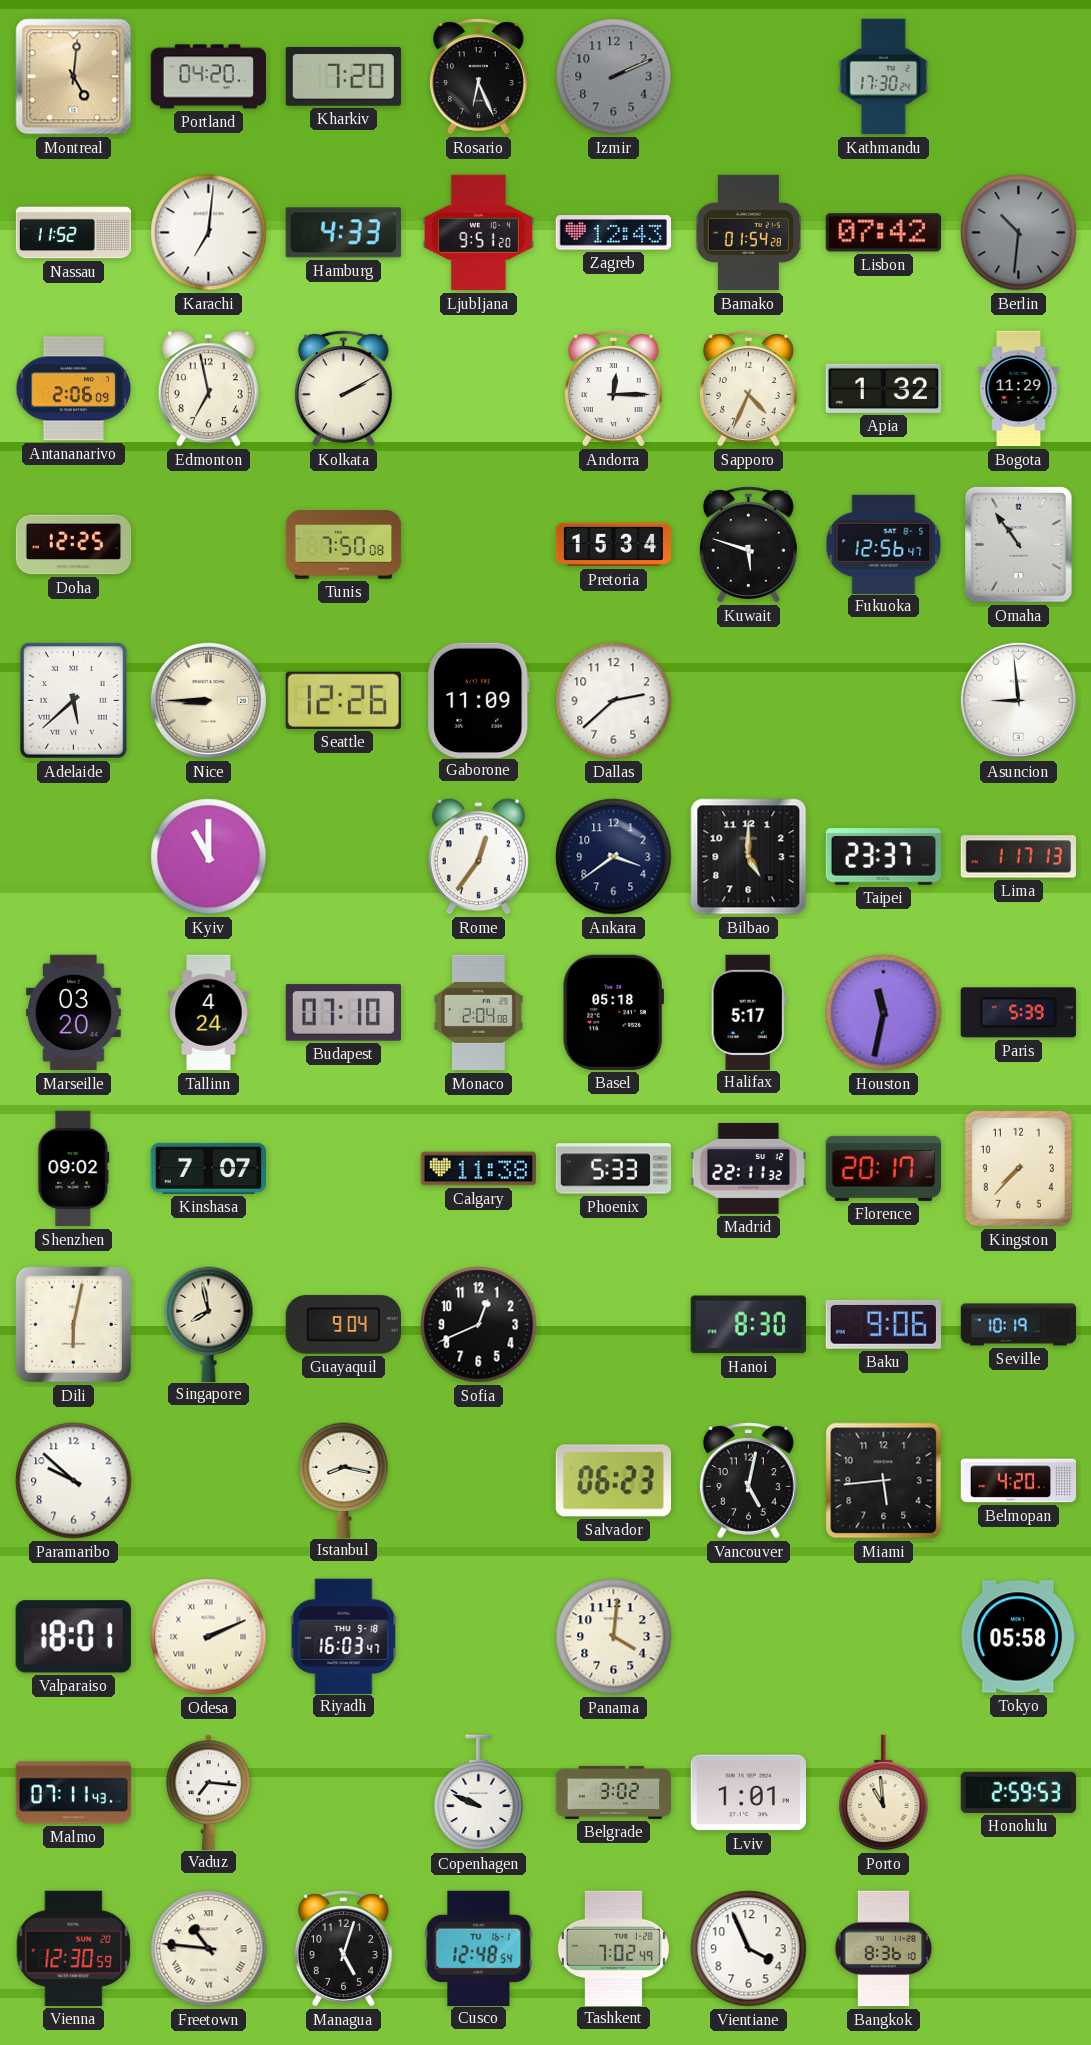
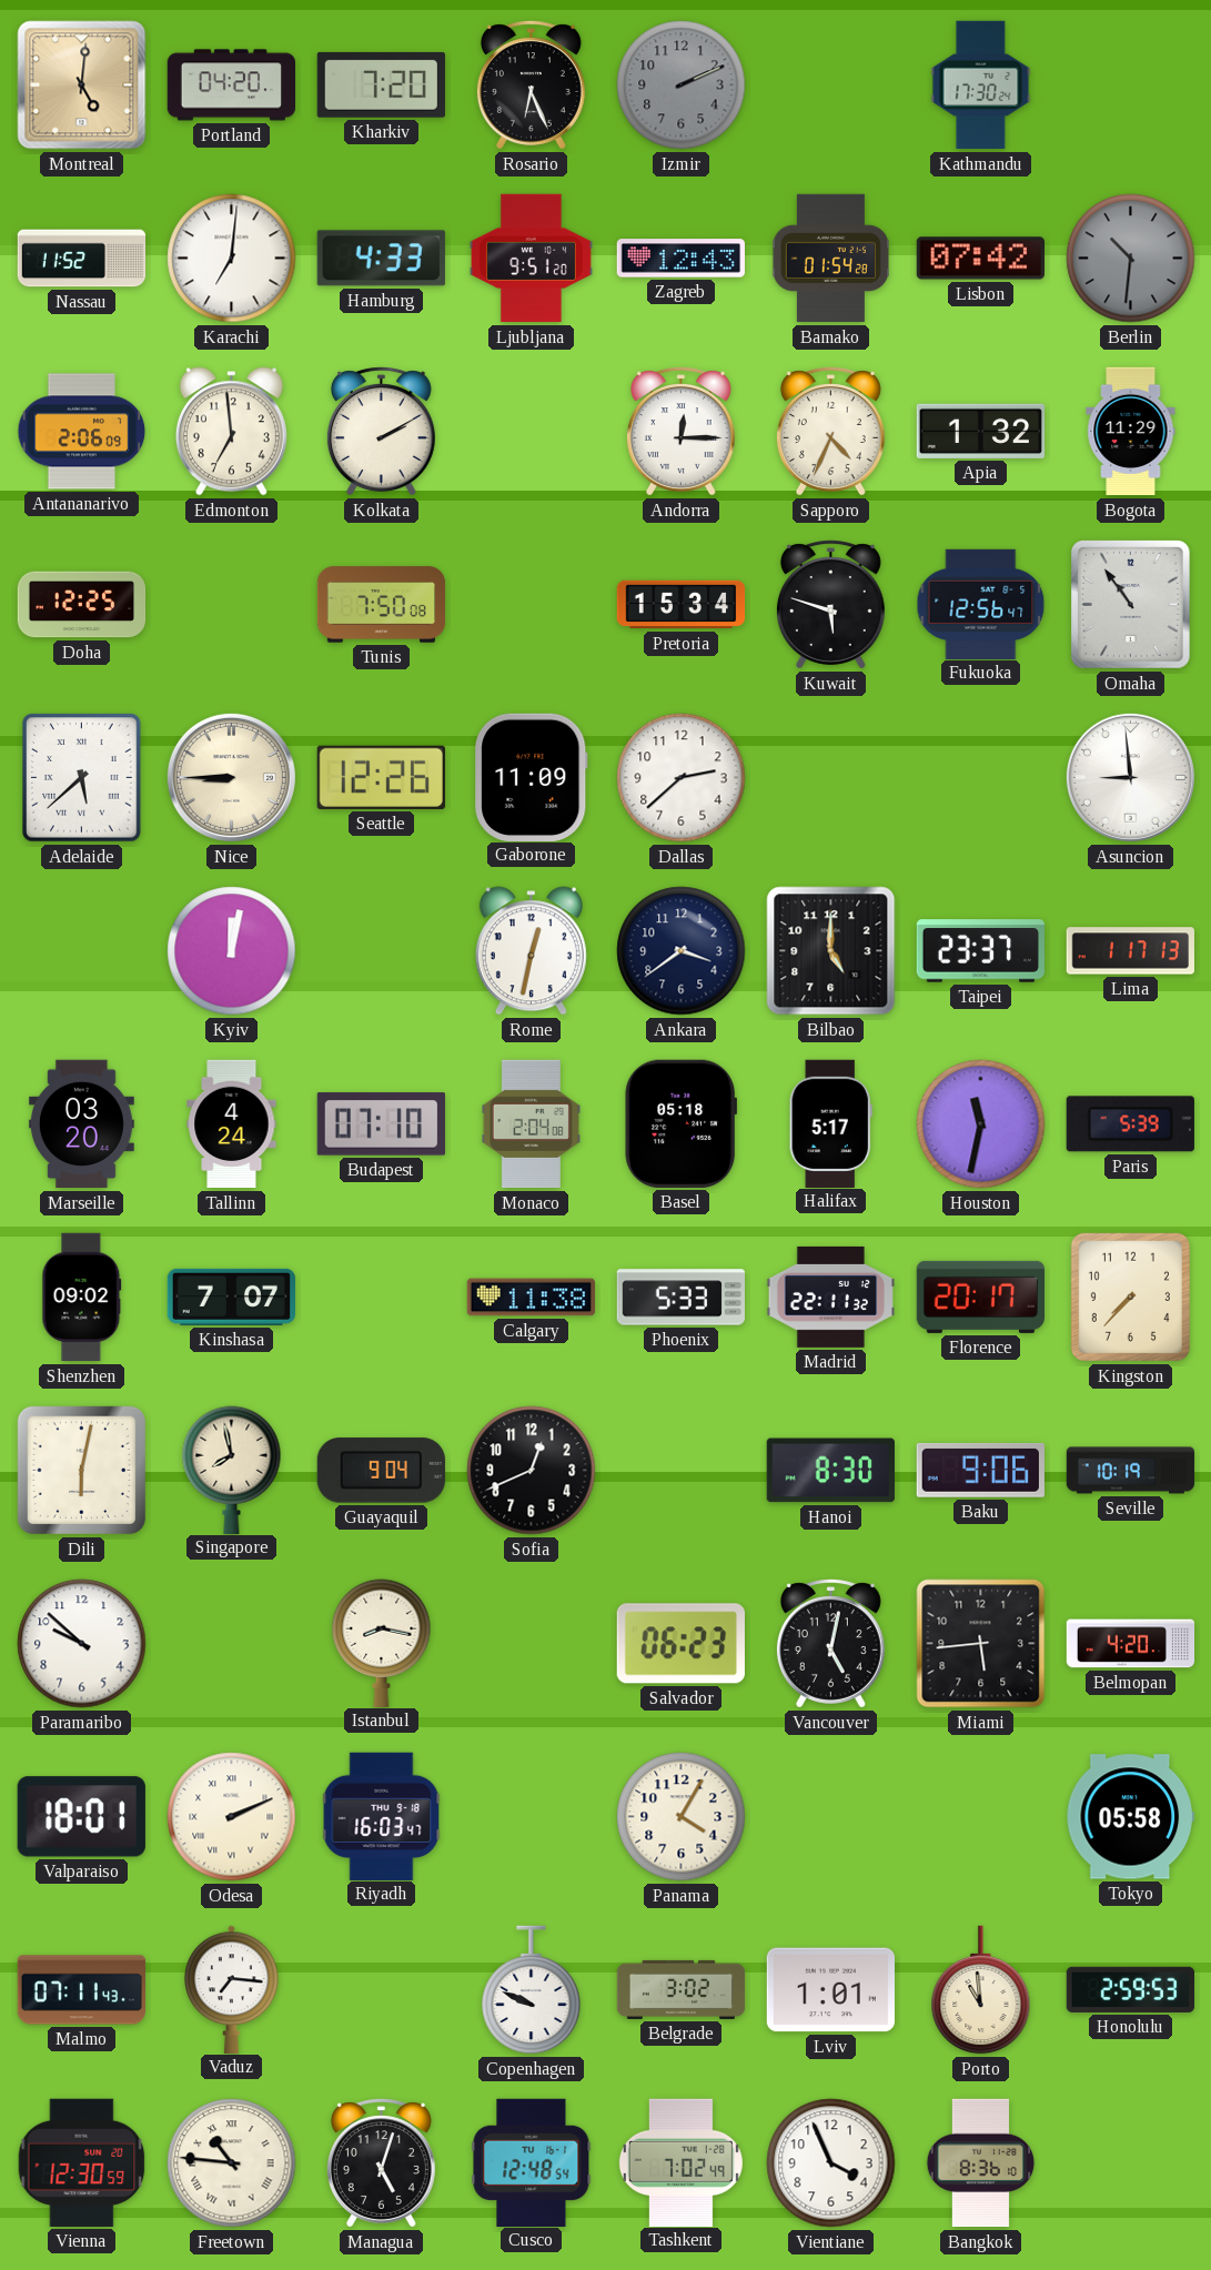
Edmonton: 6:58 -> 6:59 (231, 432)
Kyiv: 11:00 -> 12:02 (232, 951)
Rome: 12:36 -> 12:32 (531, 951)
Panama: 4:01 -> 4:05 (682, 1817)
